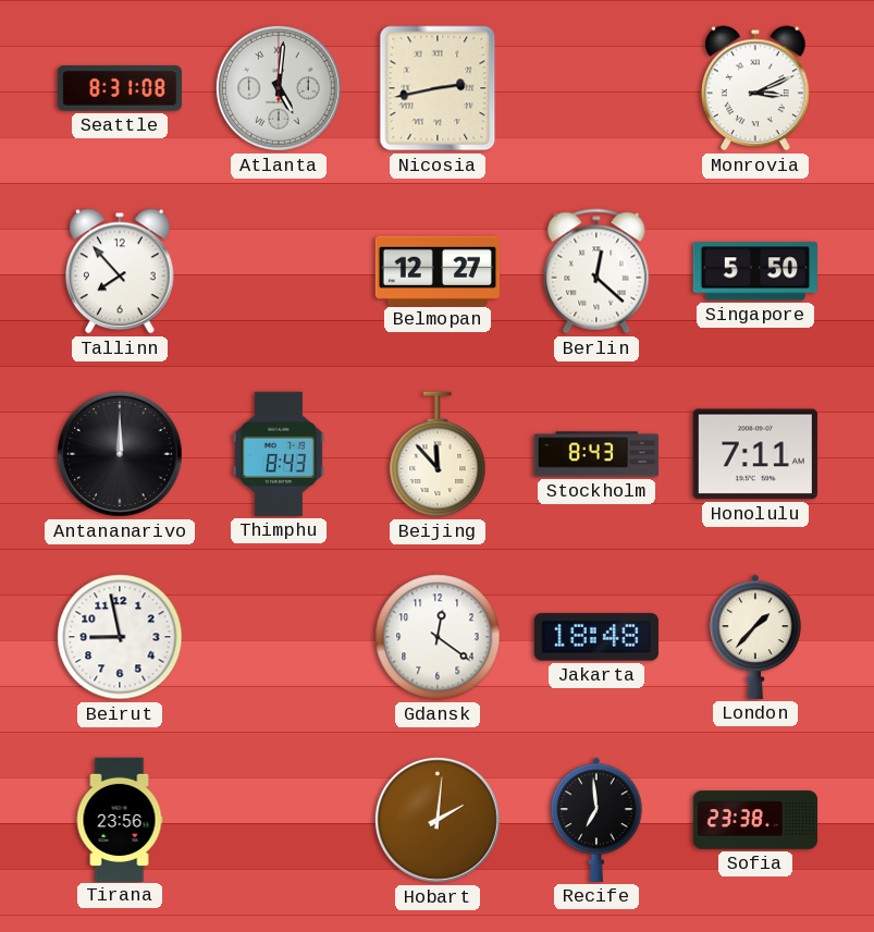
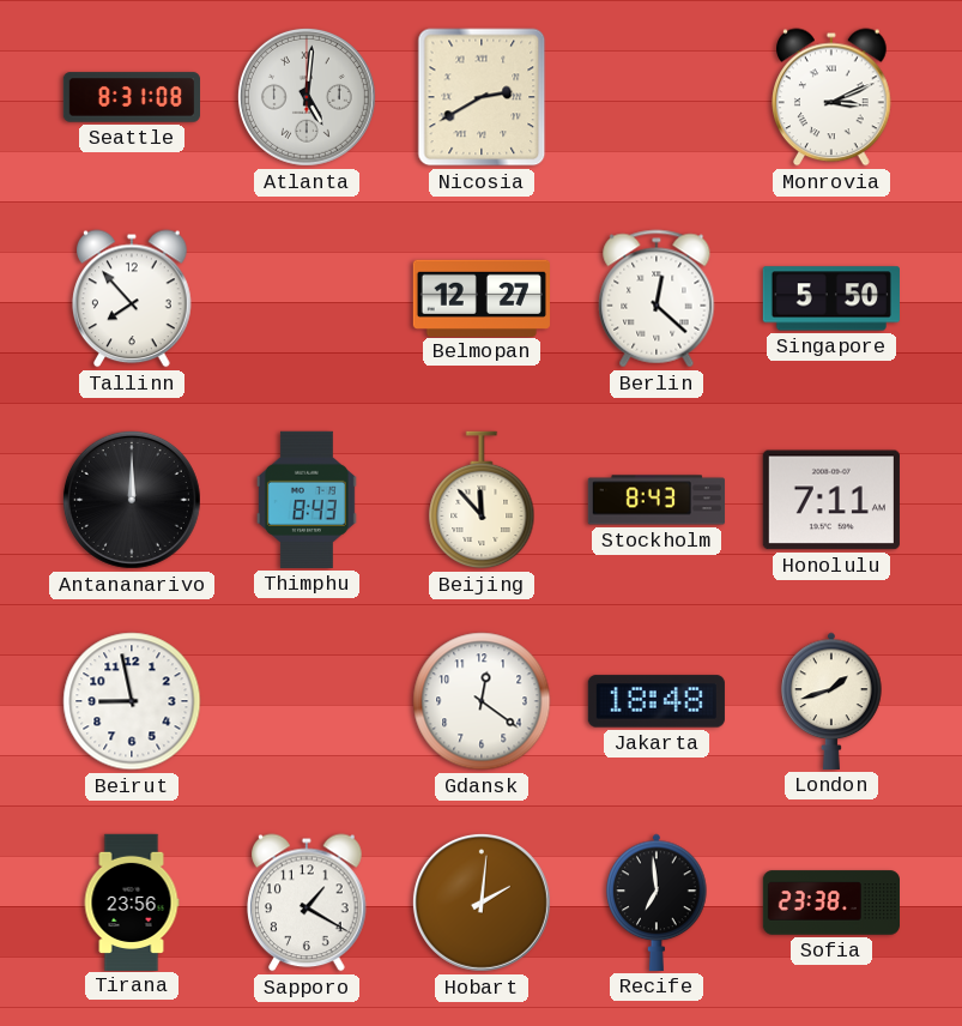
Nicosia: 2:43 -> 2:40 (482, 97)
London: 1:37 -> 1:42 (831, 701)
Sapporo: none -> 1:20 (307, 903)
